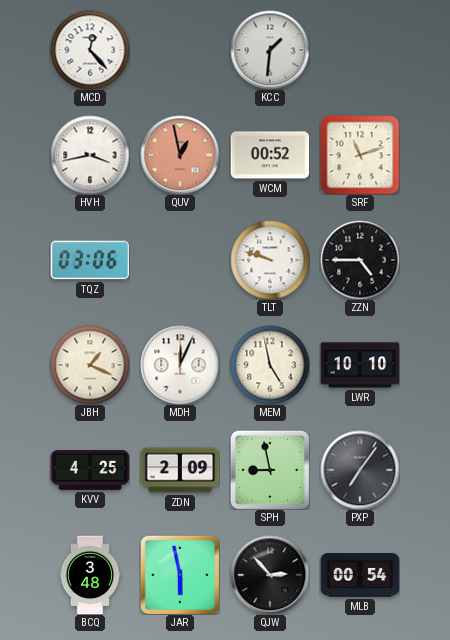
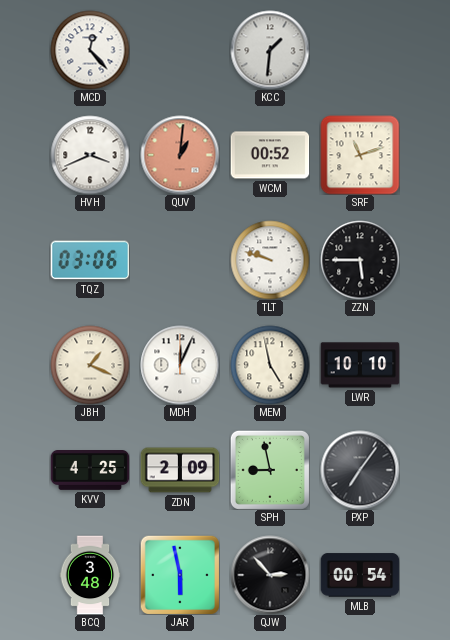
HVH: 3:43 -> 3:41 (90, 155)
QUV: 12:58 -> 1:01 (180, 155)
ZZN: 4:45 -> 5:45 (360, 260)
